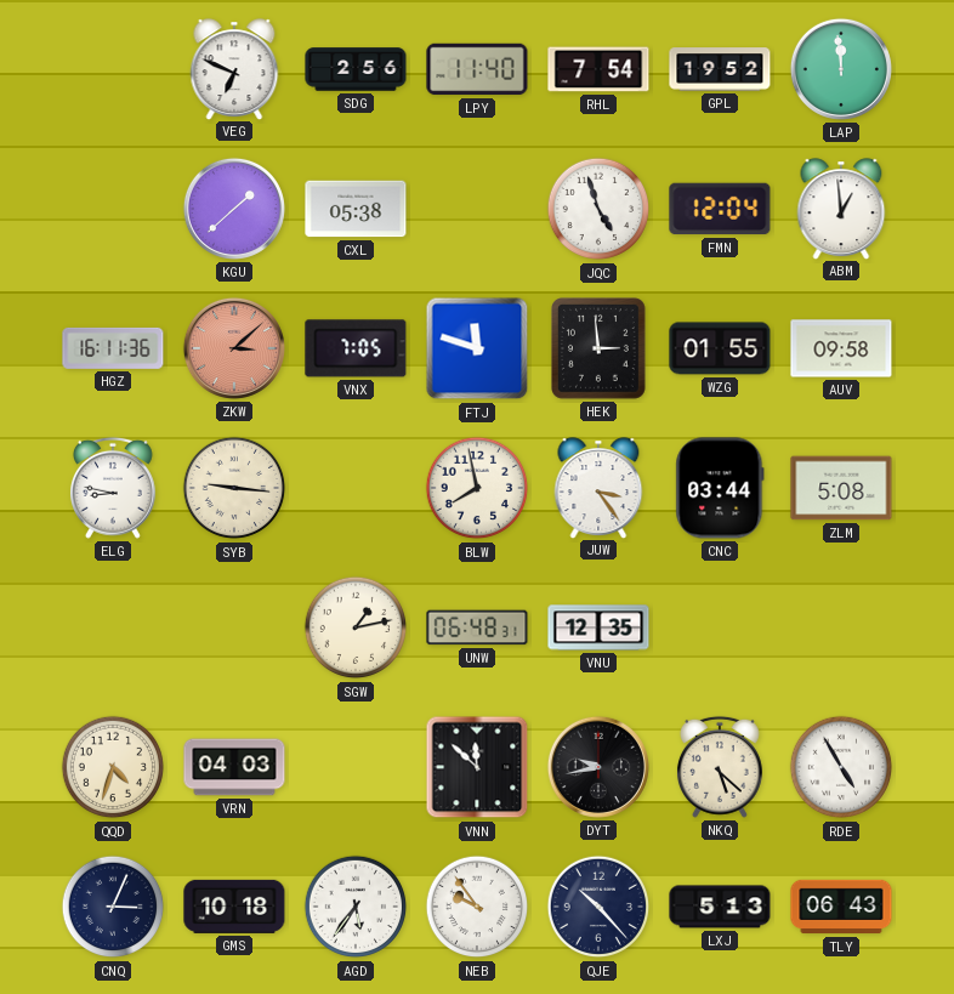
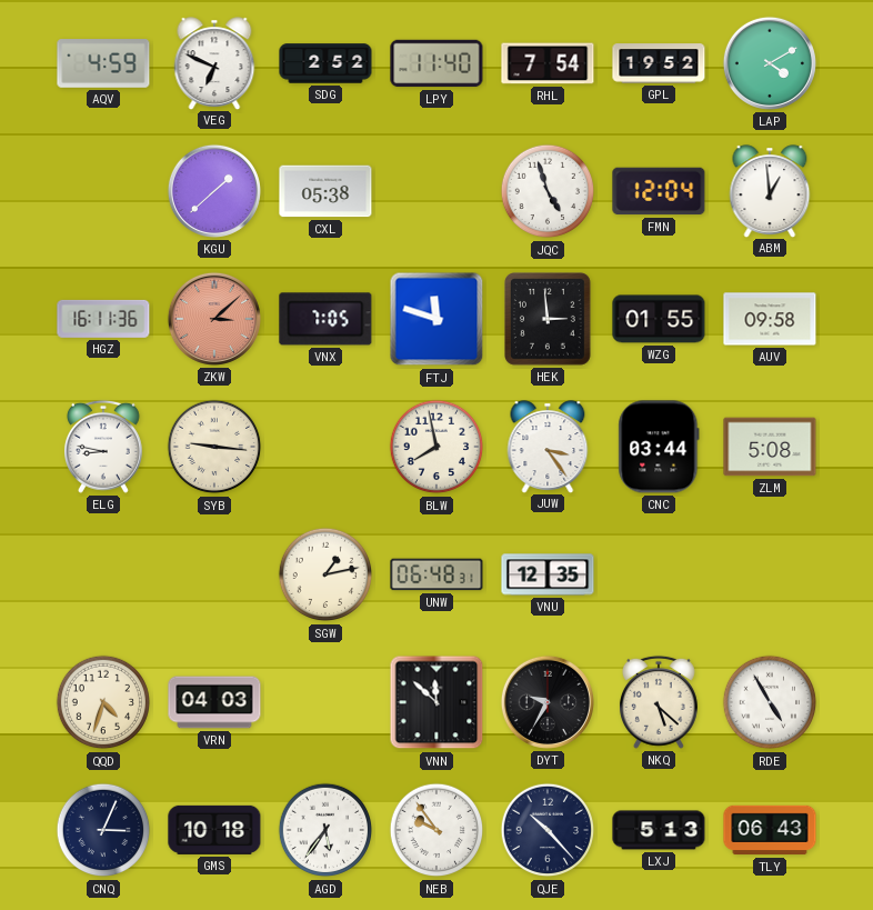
AQV: none -> 4:59 (103, 63)
SDG: 2:56 -> 2:52 (325, 63)
LAP: 11:59 -> 4:10 (770, 63)
DYT: 9:43 -> 9:35 (548, 702)
